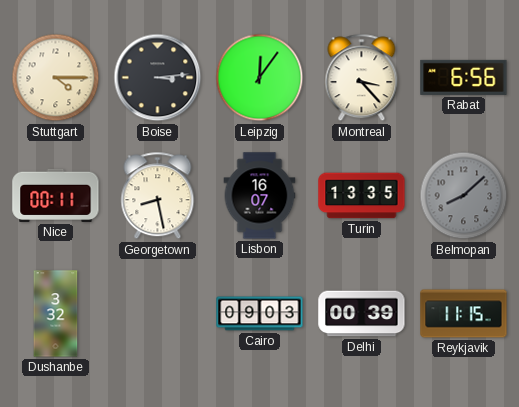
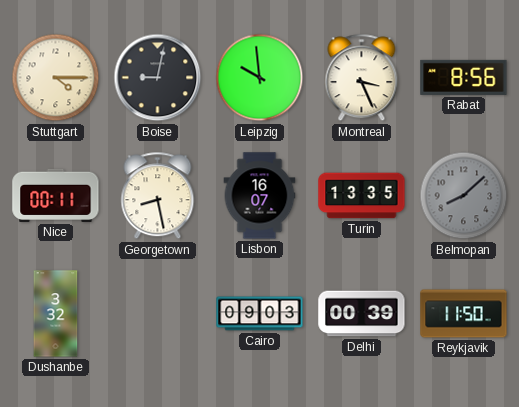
Boise: 3:14 -> 9:02 (158, 78)
Leipzig: 12:06 -> 9:59 (260, 78)
Montreal: 3:23 -> 3:26 (362, 78)
Rabat: 6:56 -> 8:56 (464, 77)
Reykjavik: 11:15 -> 11:50 (464, 314)
